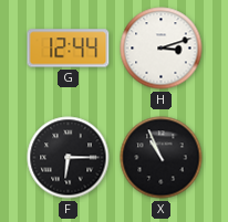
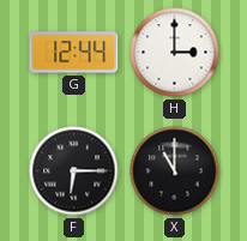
H: 3:12 -> 3:00 (175, 53)
X: 10:56 -> 11:00 (175, 171)
